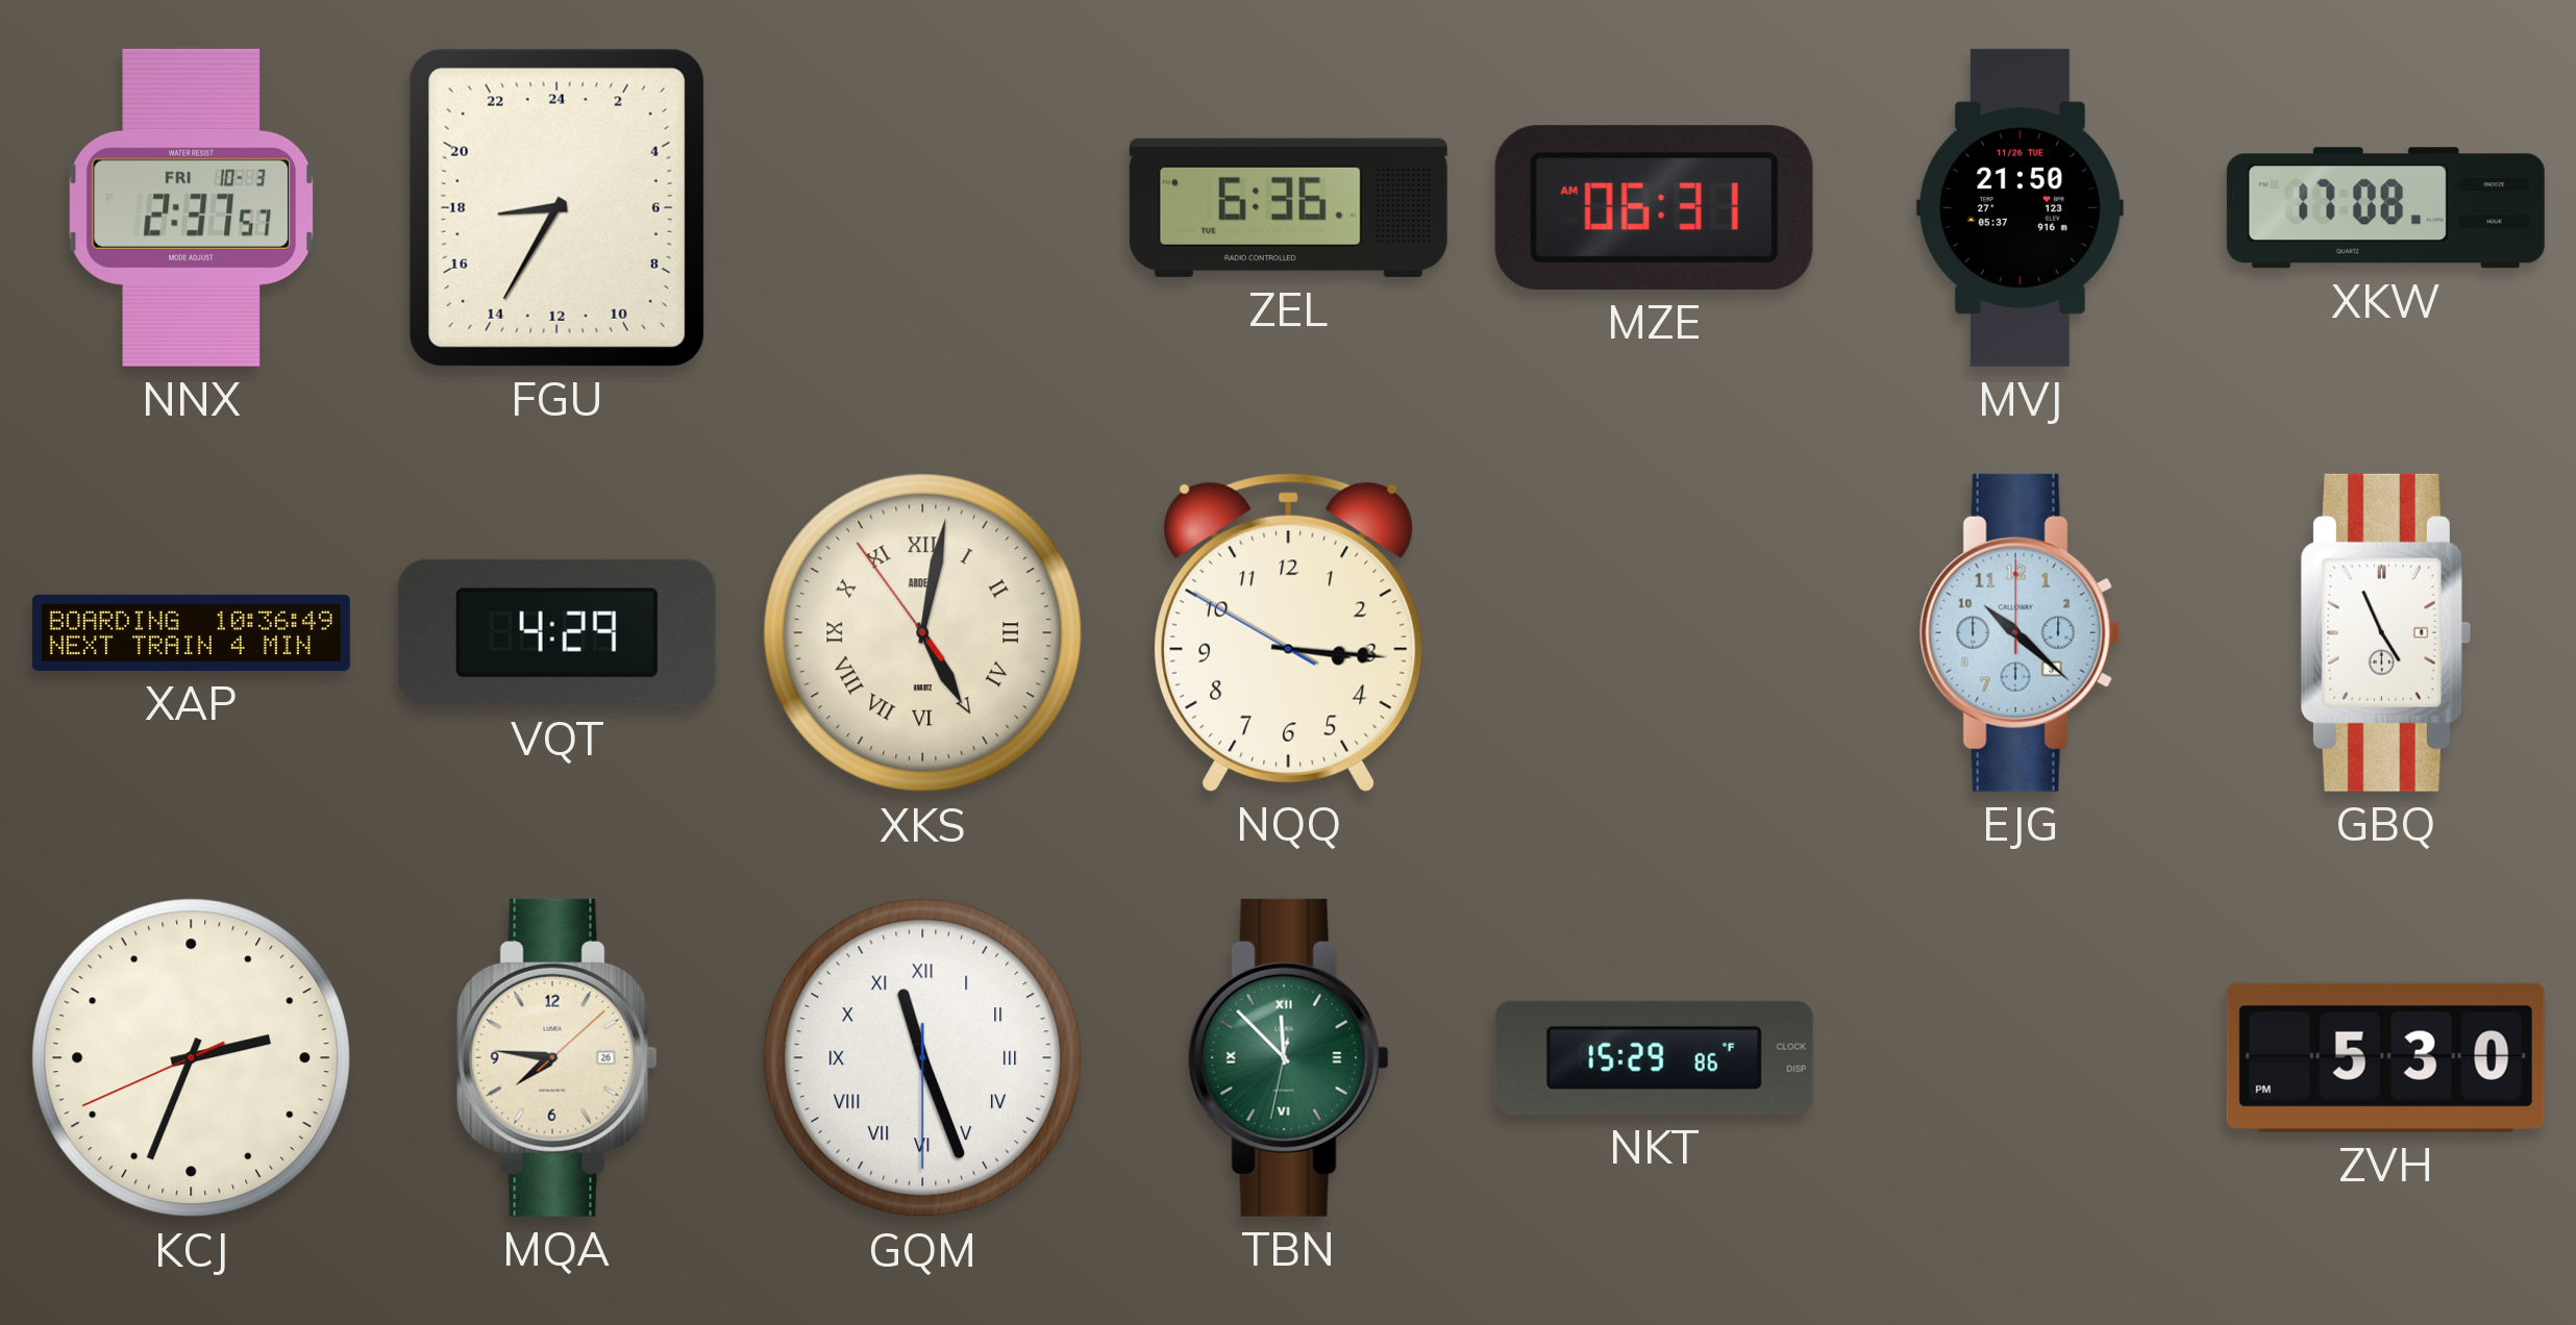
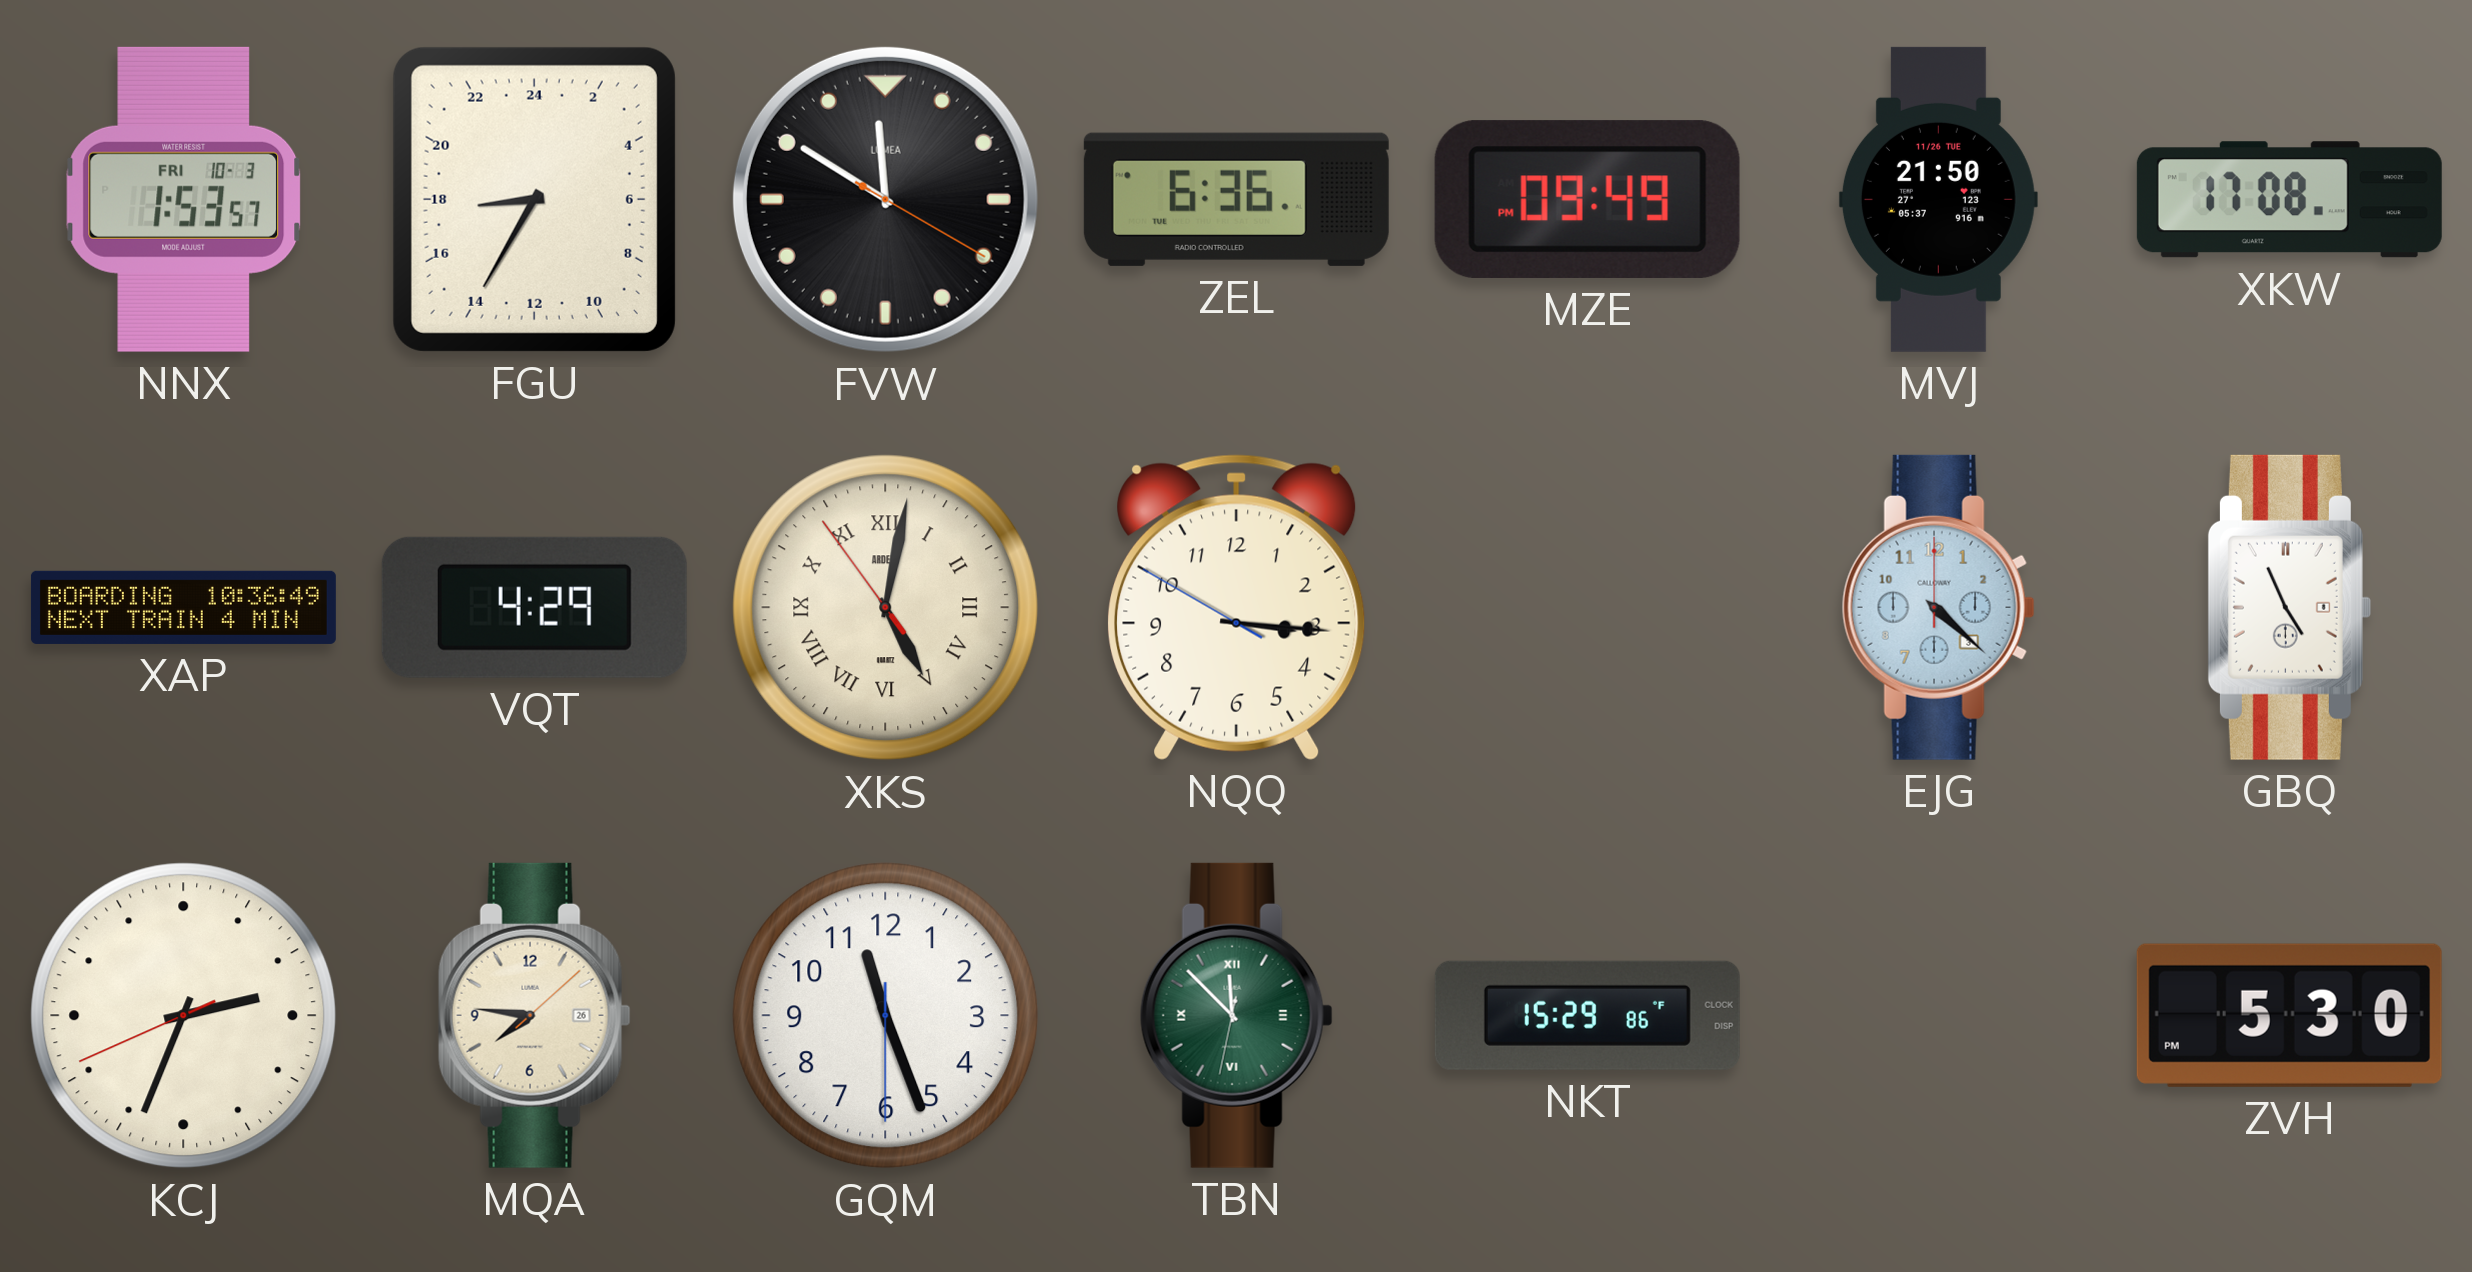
NNX: 2:37 -> 1:53 (184, 199)
FVW: none -> 11:50 (885, 199)
MZE: 06:31 -> 09:49 (1587, 199)
EJG: 10:22 -> 4:22 (1938, 607)
GQM numerals: Roman -> Arabic (886, 1016)
